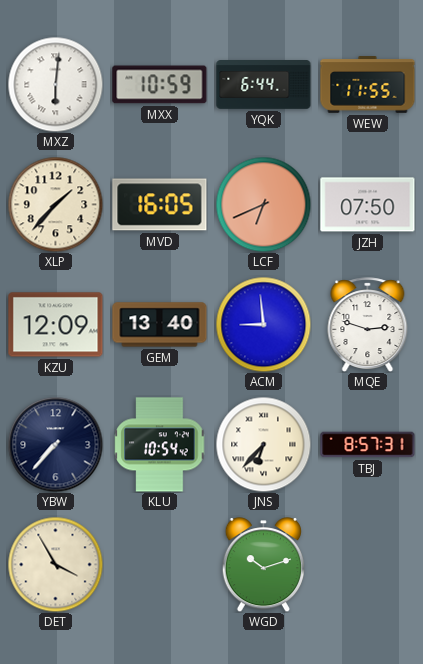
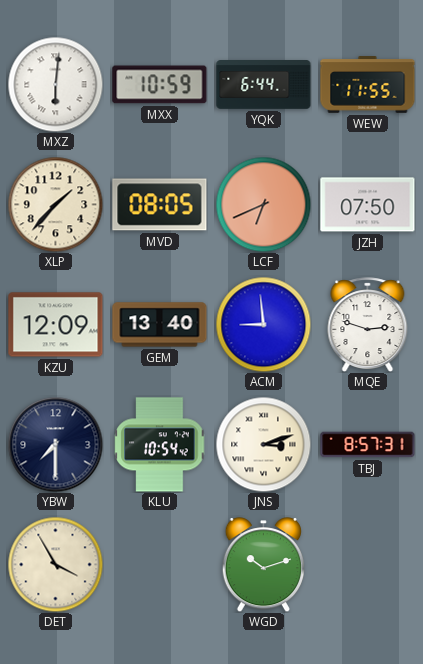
MVD: 16:05 -> 08:05 (160, 205)
YBW: 7:37 -> 7:30 (55, 444)
JNS: 6:37 -> 3:12 (263, 444)
